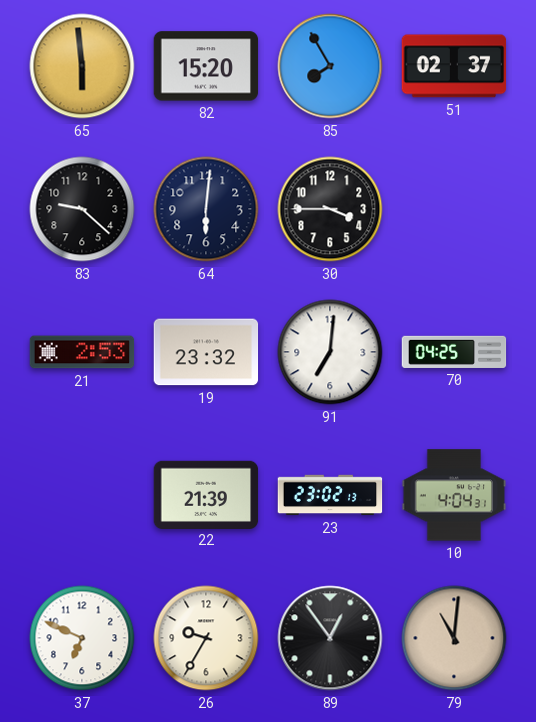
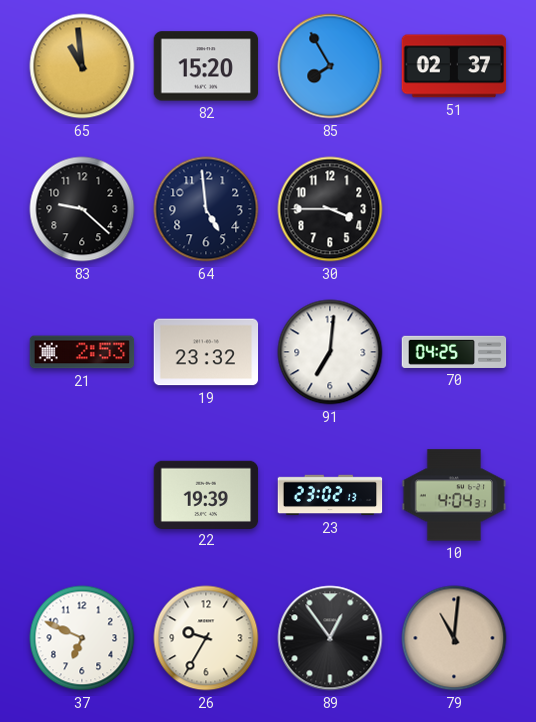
65: 5:59 -> 10:59 (82, 66)
64: 6:01 -> 4:59 (206, 209)
22: 21:39 -> 19:39 (206, 494)
